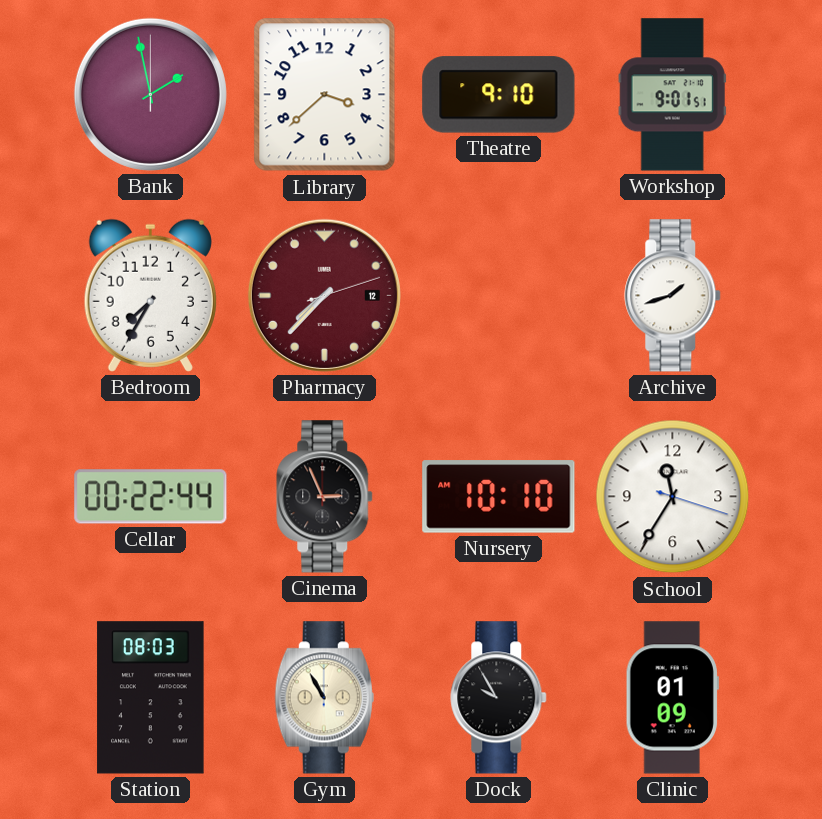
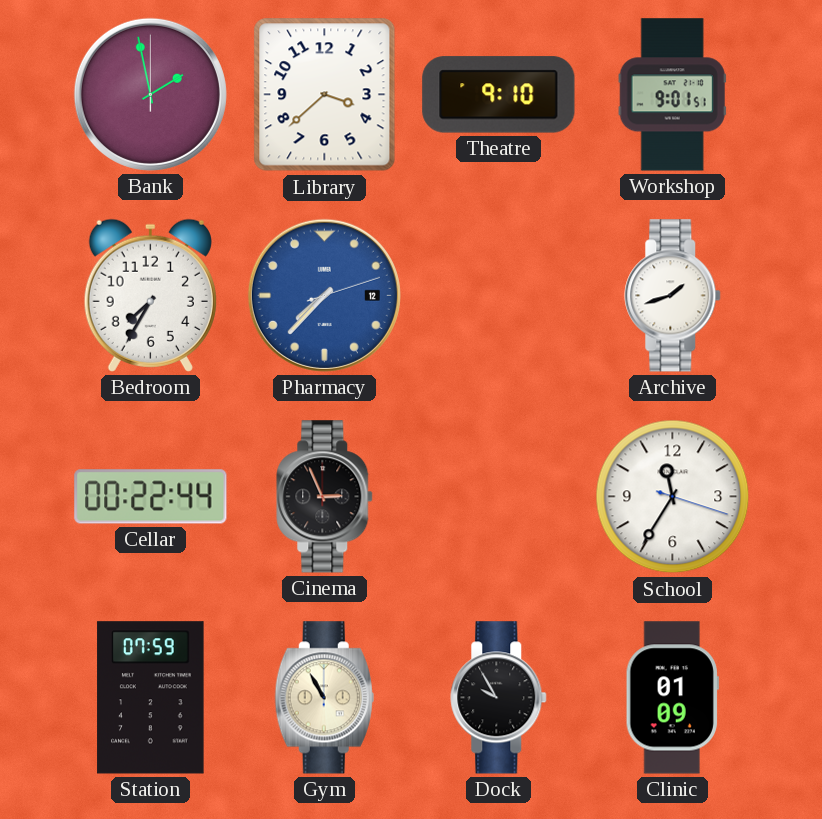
Pharmacy dial: burgundy -> blue (324, 295)
Nursery: 10:10 -> none (499, 497)
Station: 08:03 -> 07:59 (151, 698)
